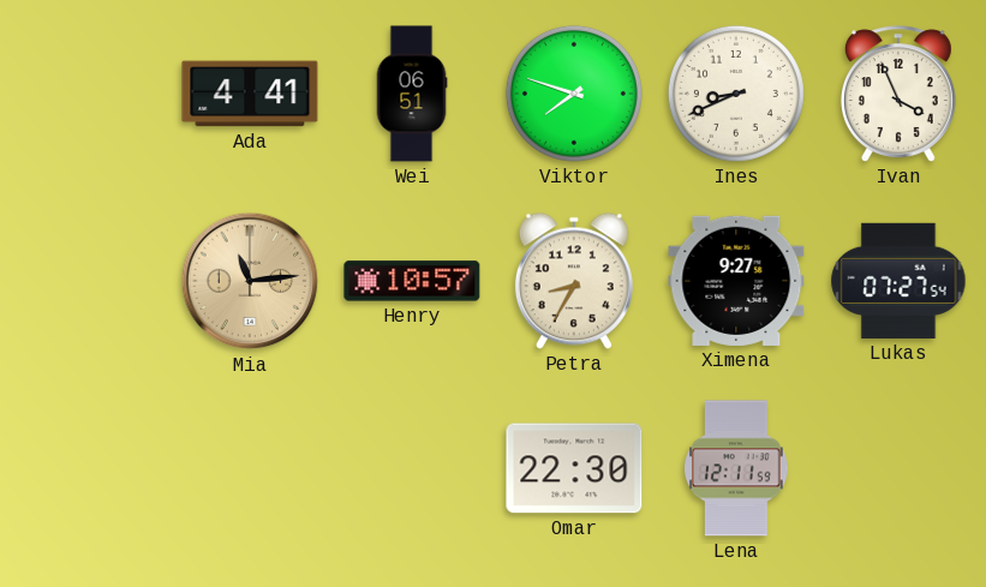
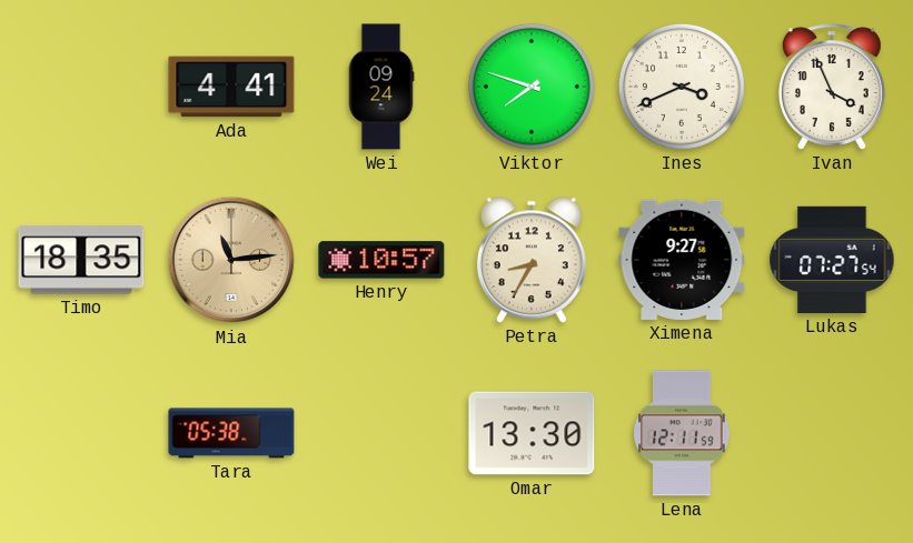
Wei: 06:51 -> 09:24 (381, 87)
Ines: 8:41 -> 3:41 (682, 87)
Timo: none -> 18:35 (81, 260)
Tara: none -> 05:38 (231, 433)
Omar: 22:30 -> 13:30 (532, 433)
